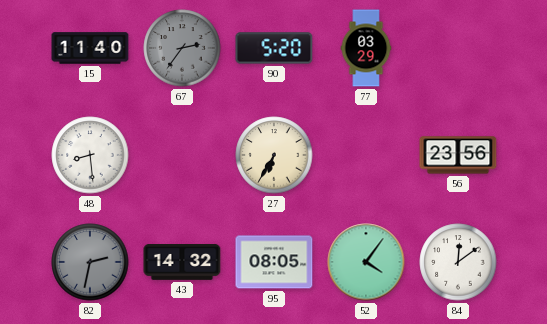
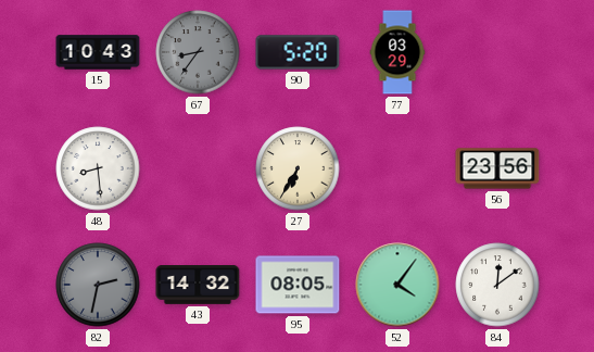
15: 11:40 -> 10:43 (98, 52)
67: 2:36 -> 8:36 (198, 52)
